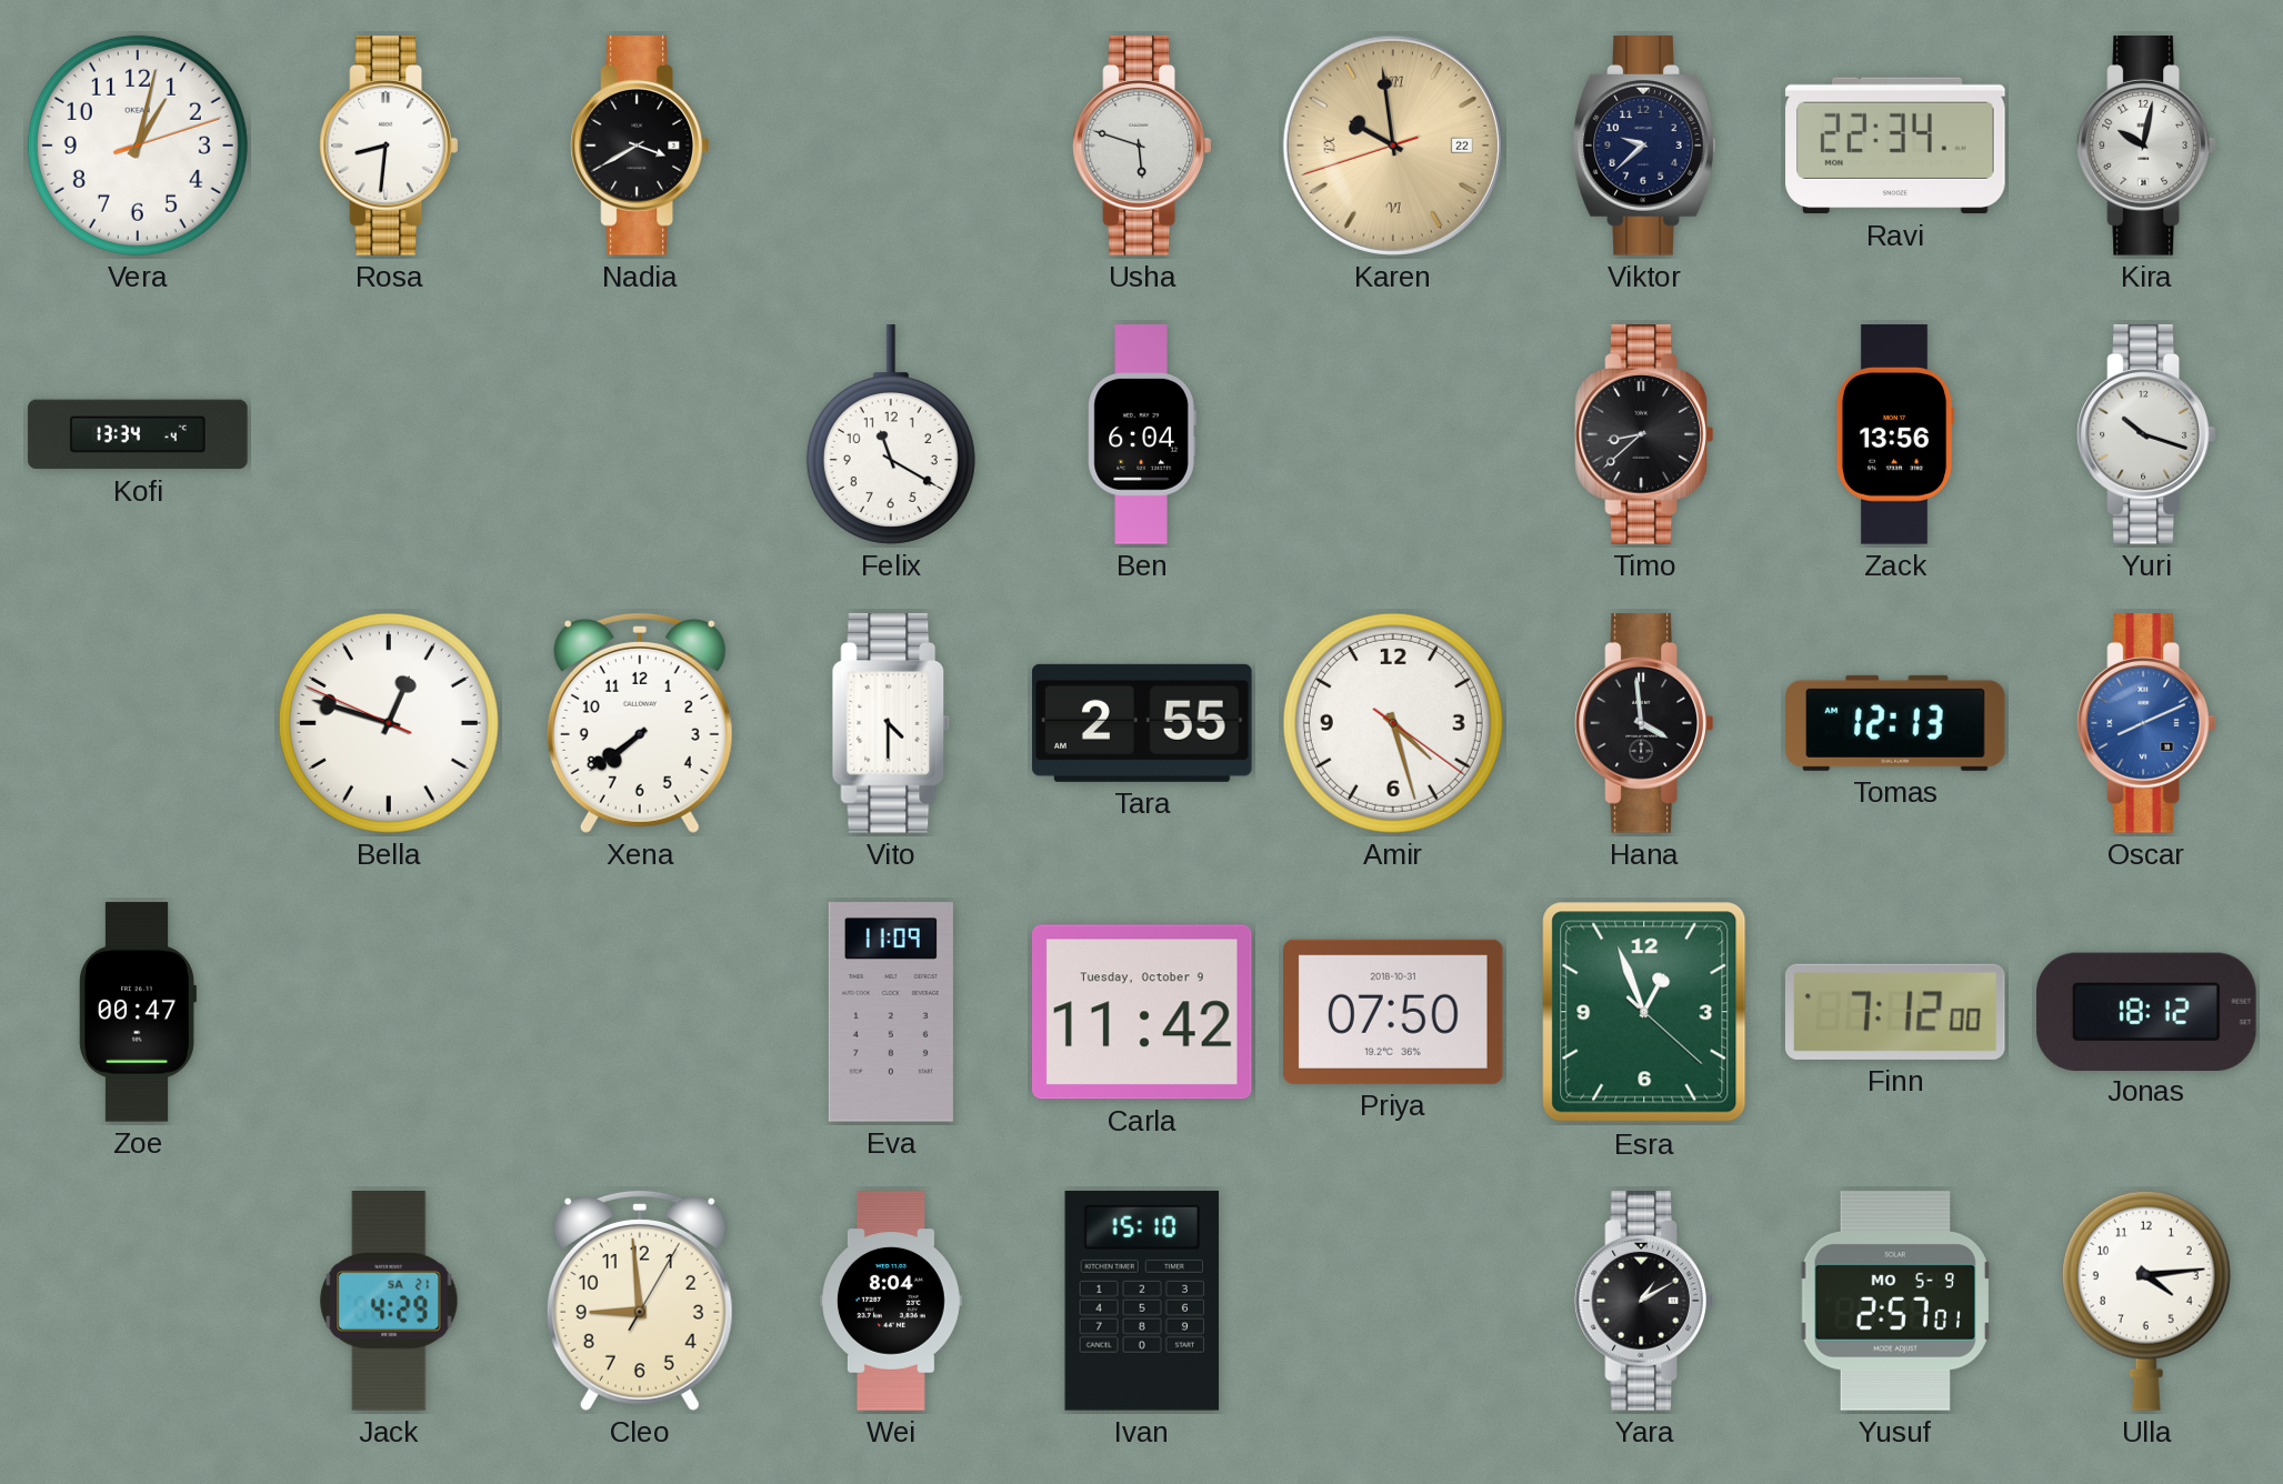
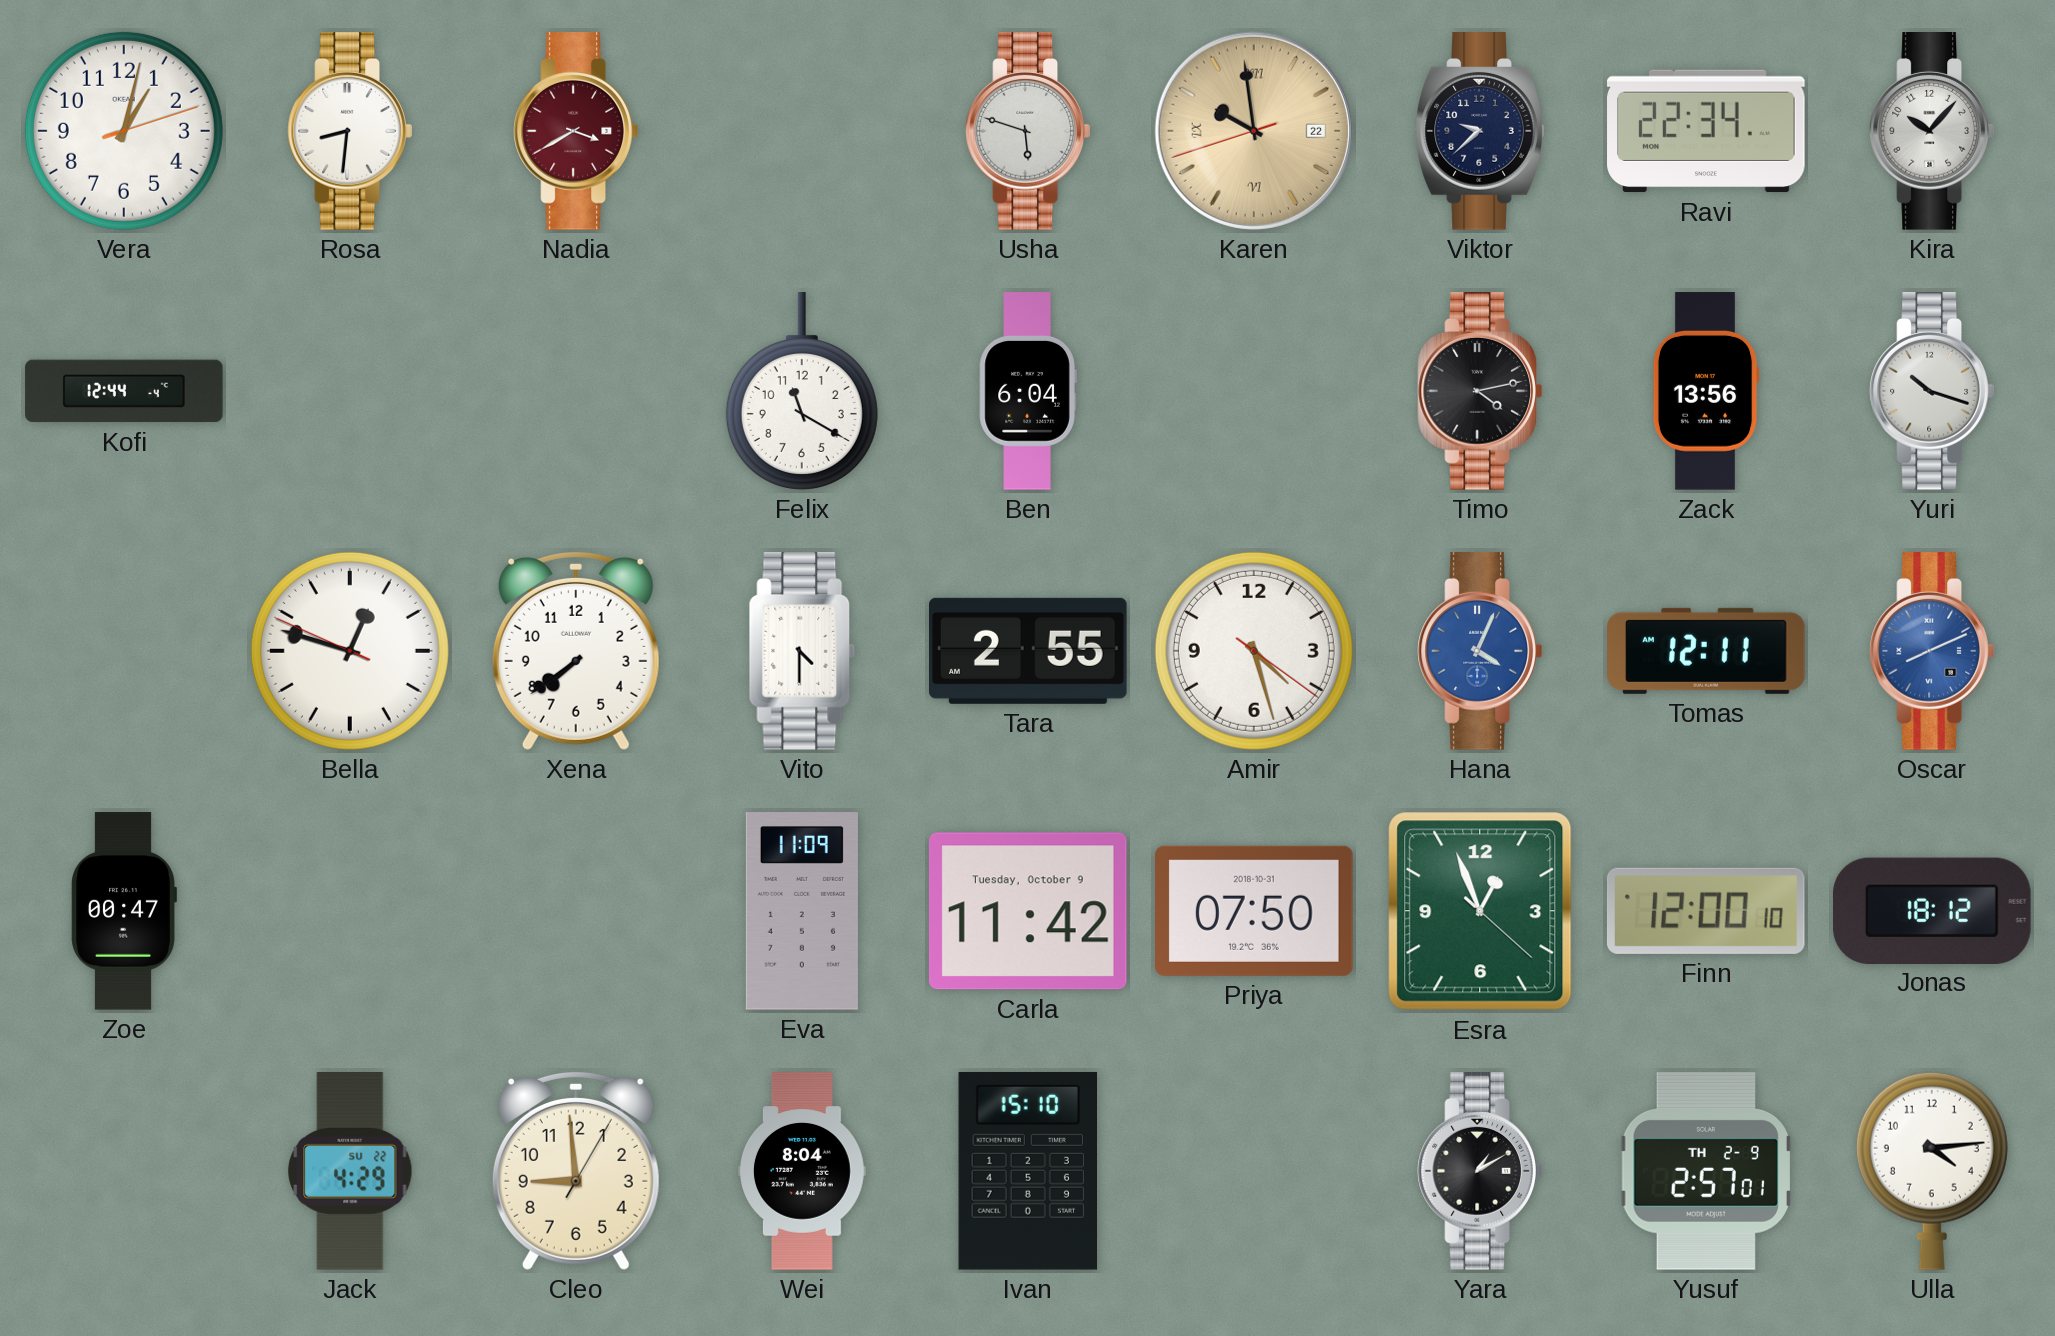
Nadia dial: black -> burgundy (576, 131)
Kira: 10:02 -> 10:07 (1932, 131)
Kofi: 13:34 -> 12:44 (124, 391)
Timo: 8:38 -> 4:13 (1480, 391)
Hana: 3:59 -> 4:04 (1480, 651)
Hana dial: black -> blue (1480, 651)
Tomas: 12:13 -> 12:11 (1706, 651)
Finn: 7:12 -> 12:00 (1706, 911)
Jack date: SA 21 -> SU 22 (350, 1172)
Yusuf date: MO 5-9 -> TH 2-9 (1706, 1172)
